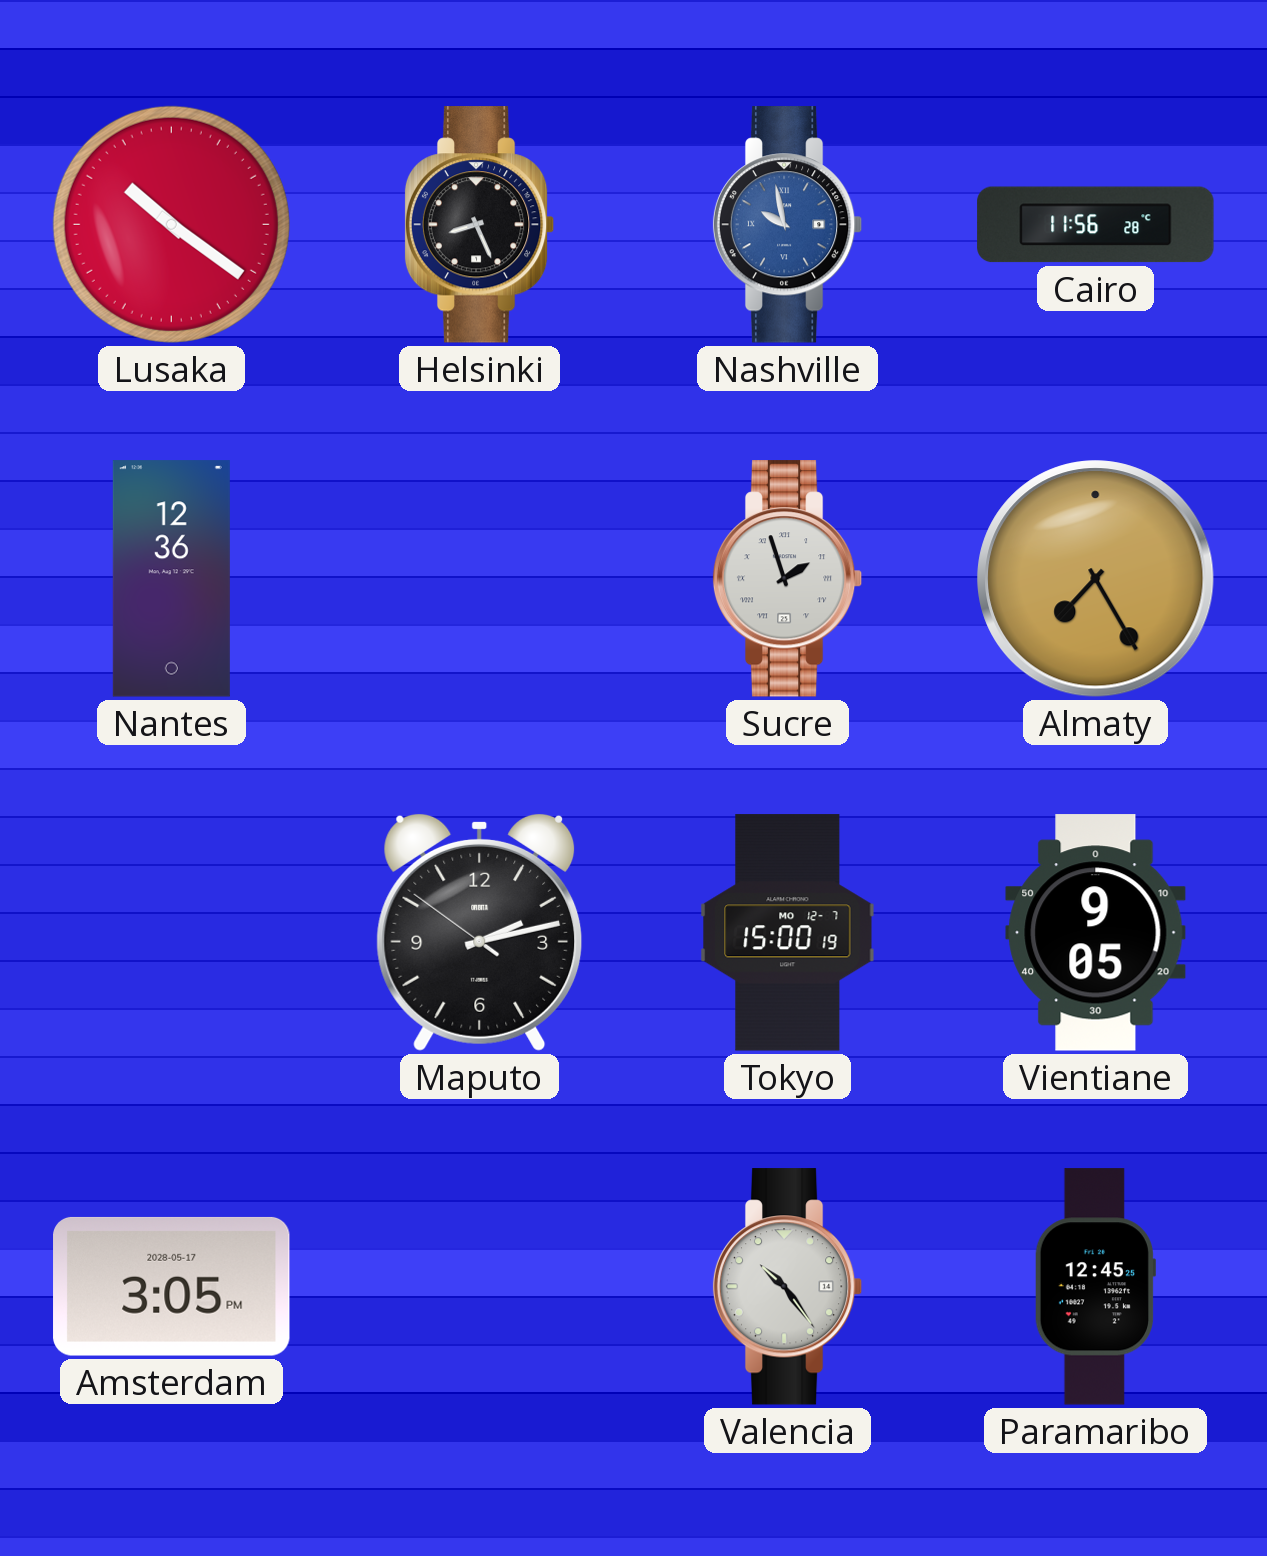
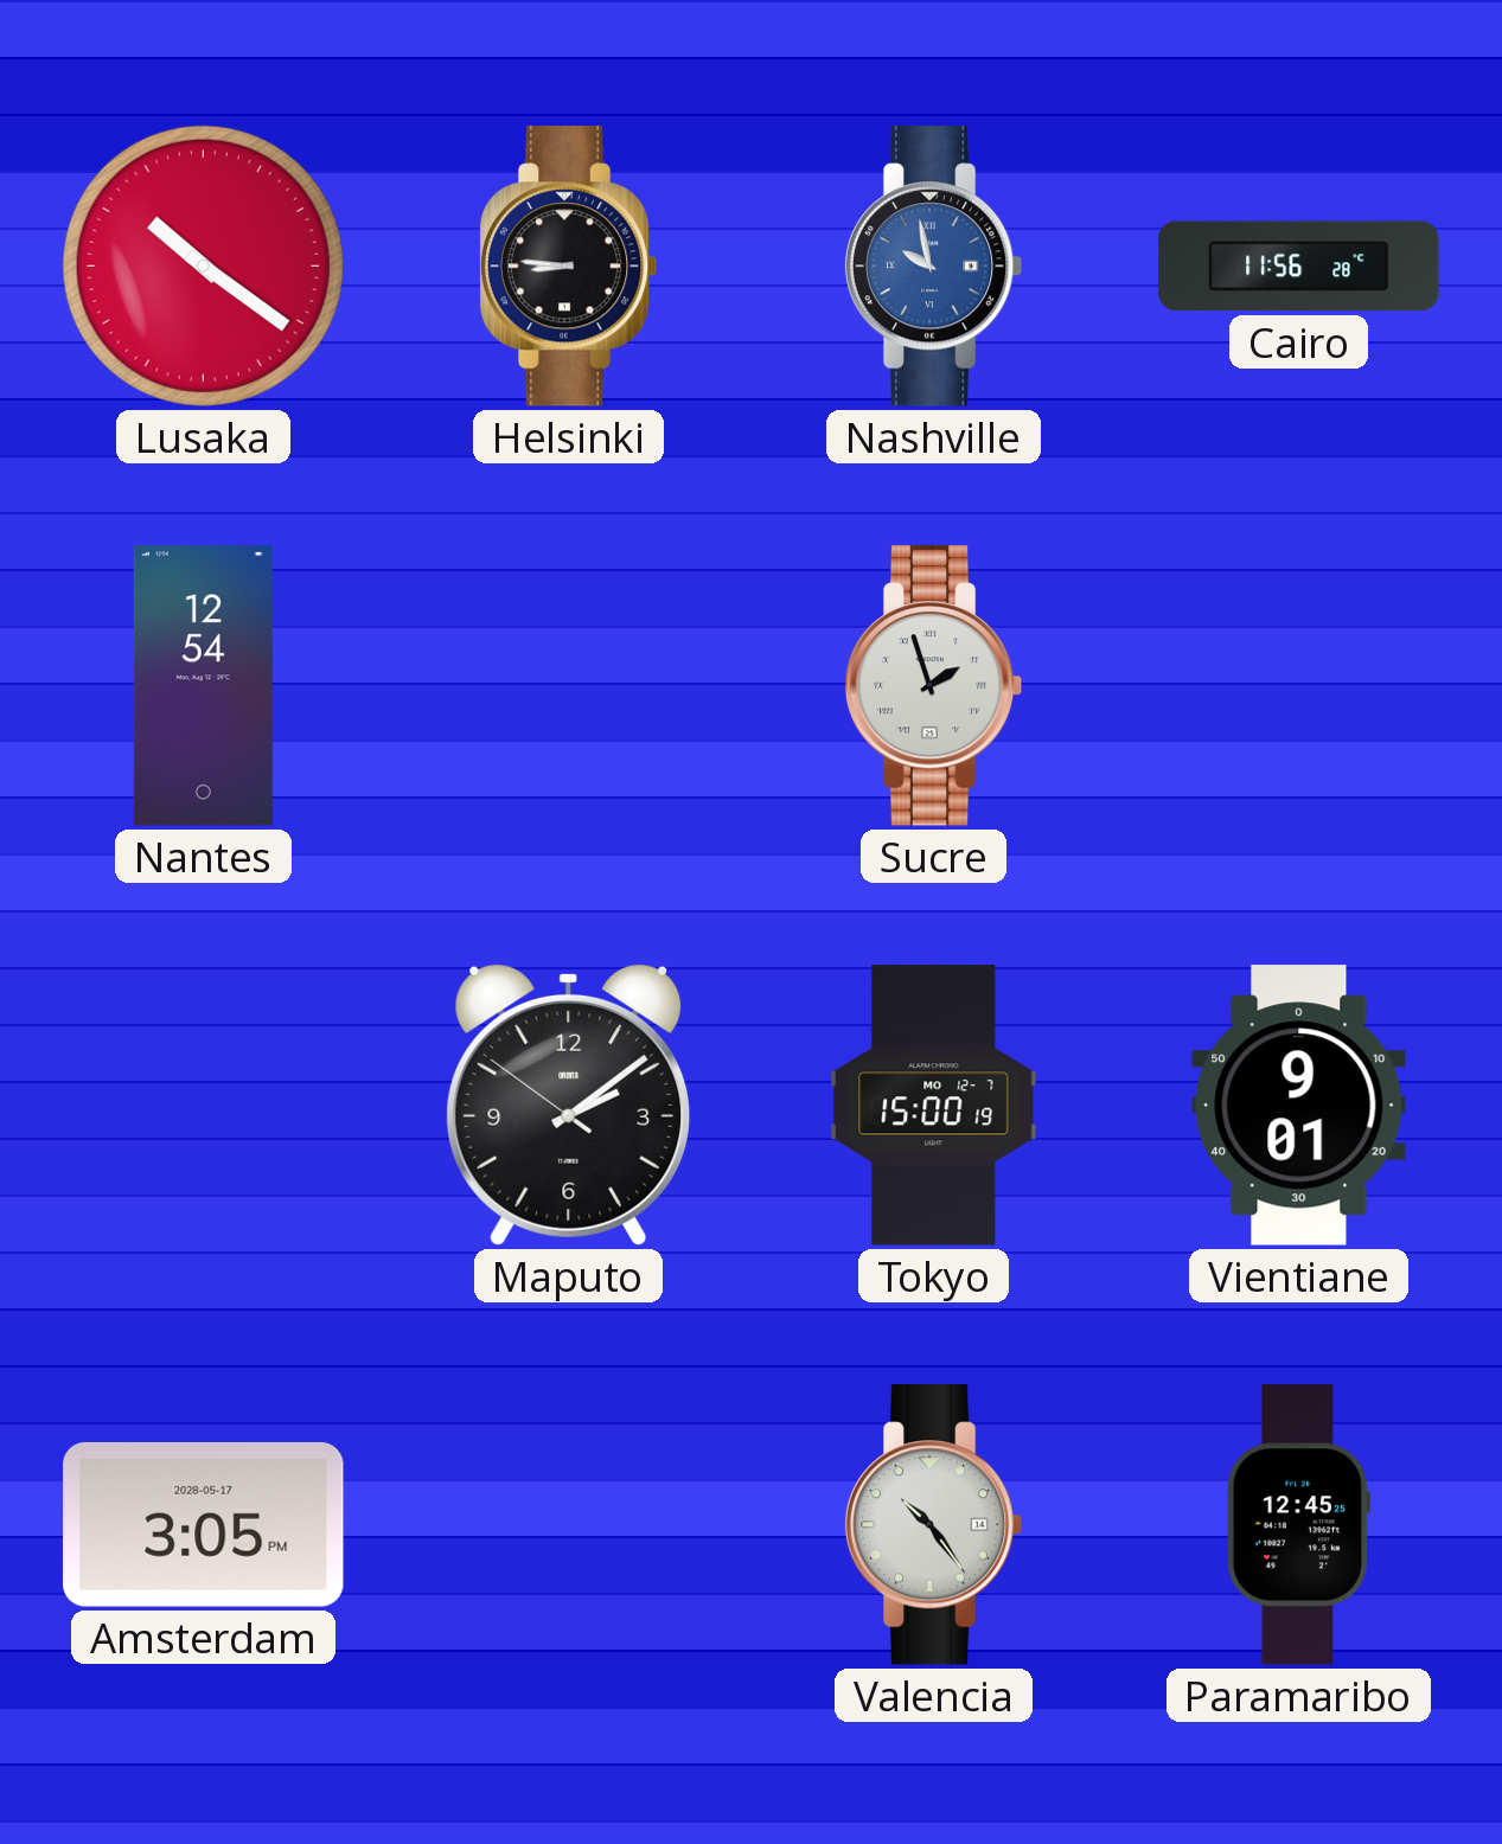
Helsinki: 8:26 -> 8:46 (569, 267)
Nantes: 12:36 -> 12:54 (203, 686)
Almaty: 7:25 -> none (1096, 579)
Maputo: 2:12 -> 2:08 (569, 1105)
Vientiane: 9:05 -> 9:01 (1299, 1106)
